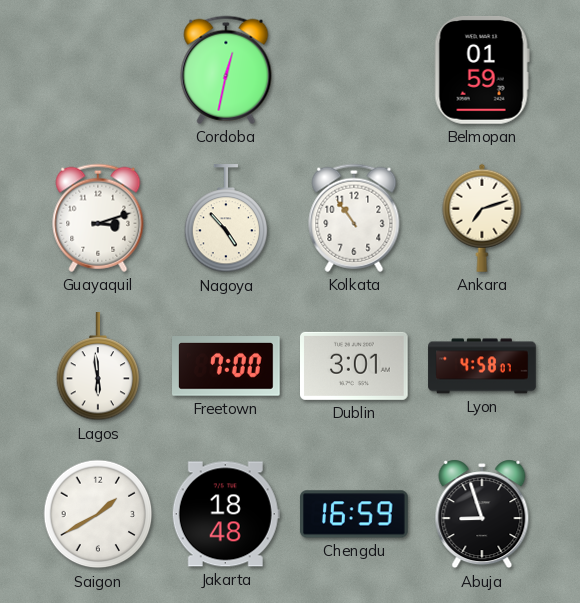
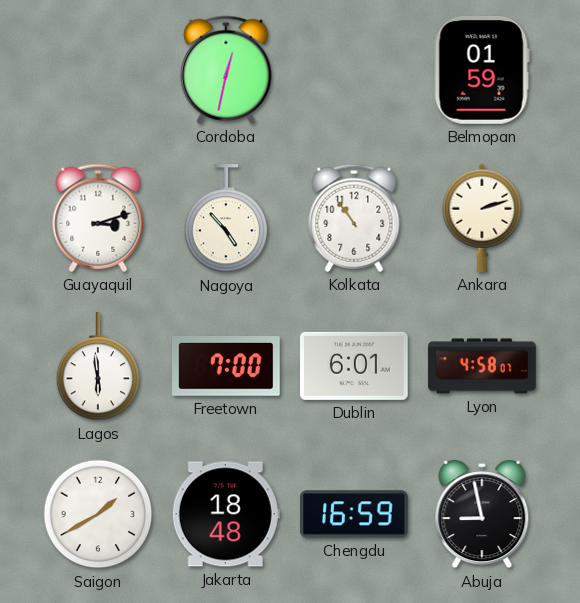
Ankara: 7:12 -> 2:12 (482, 218)
Dublin: 3:01 -> 6:01 (355, 366)
Abuja: 8:57 -> 8:58 (482, 514)
